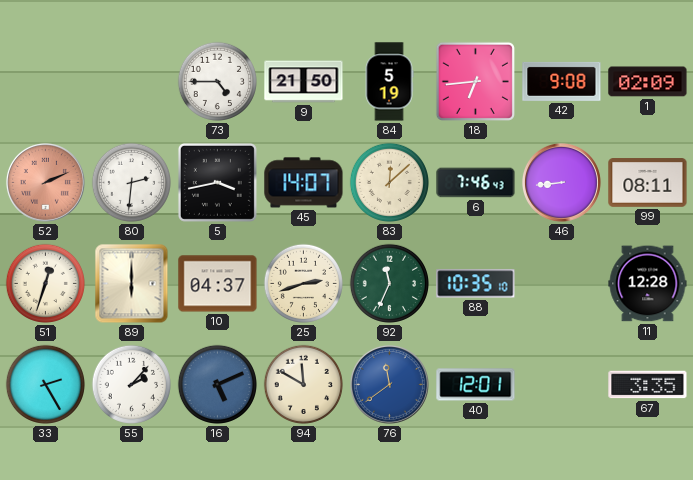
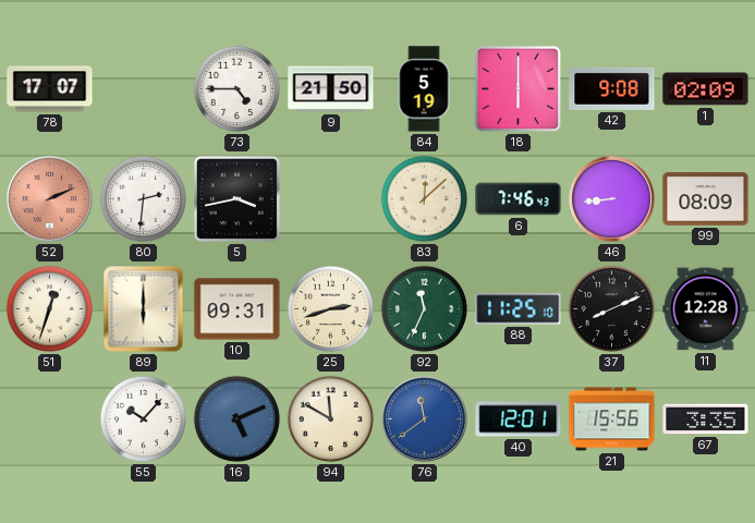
78: none -> 17:07 (50, 89)
18: 6:44 -> 6:00 (517, 88)
45: 14:07 -> none (304, 183)
99: 08:11 -> 08:09 (706, 199)
10: 04:37 -> 09:31 (238, 309)
88: 10:35 -> 11:25 (519, 309)
37: none -> 8:11 (611, 308)
33: 2:25 -> none (45, 384)
55: 2:07 -> 10:07 (143, 418)
21: none -> 15:56 (612, 419)
